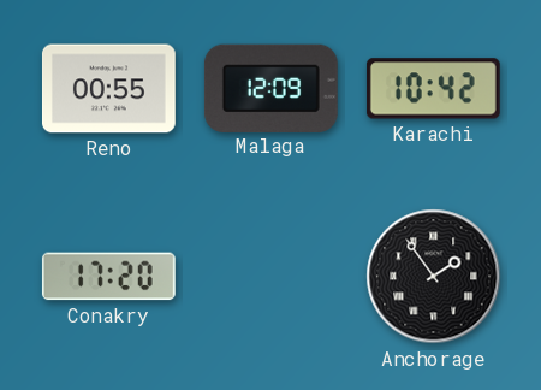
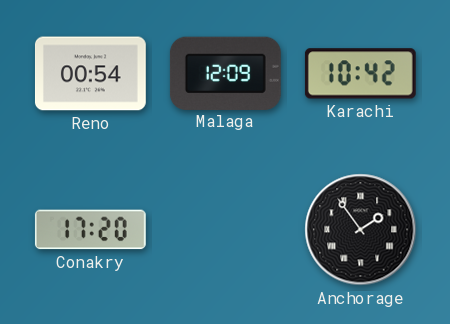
Reno: 00:55 -> 00:54 (90, 74)
